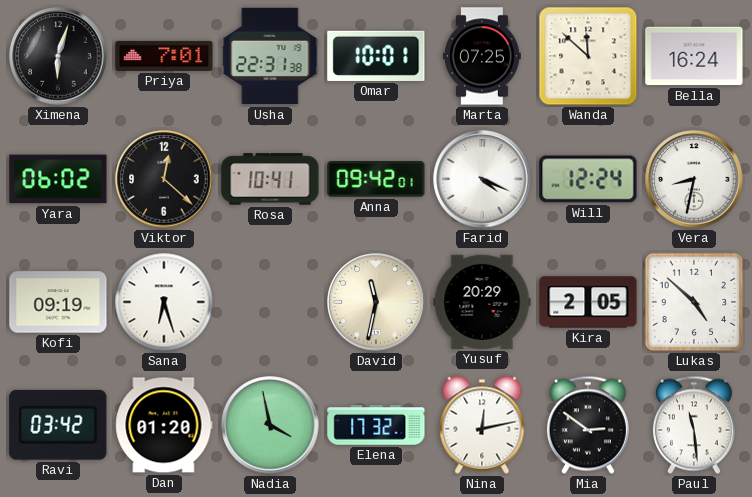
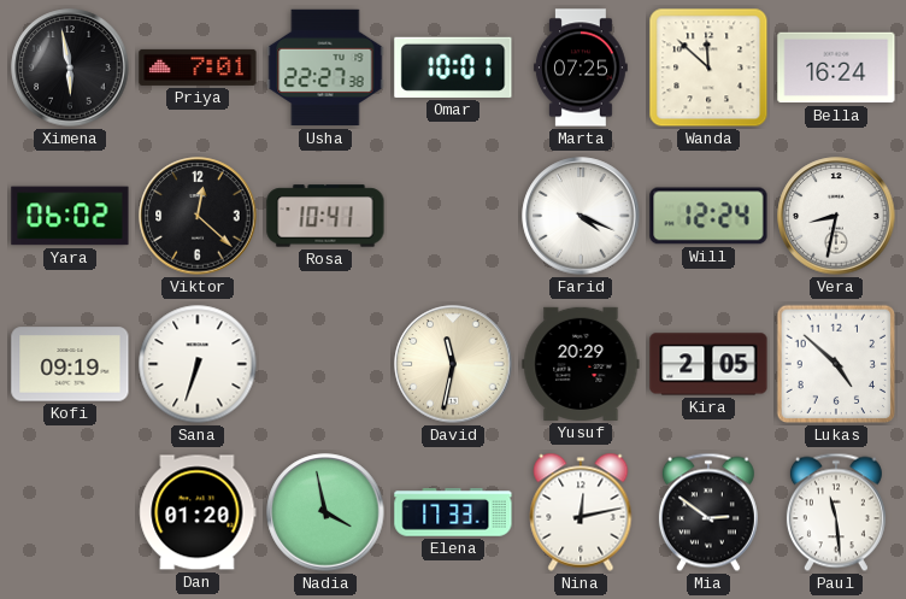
Ximena: 6:03 -> 5:58 (70, 67)
Usha: 22:31 -> 22:27 (325, 67)
Anna: 09:42 -> none (376, 179)
Sana: 6:27 -> 6:33 (198, 364)
Ravi: 03:42 -> none (58, 425)
Elena: 17:32 -> 17:33 (453, 512)
